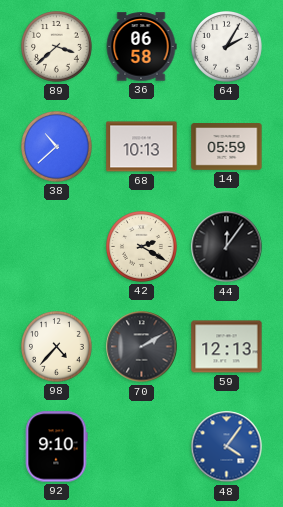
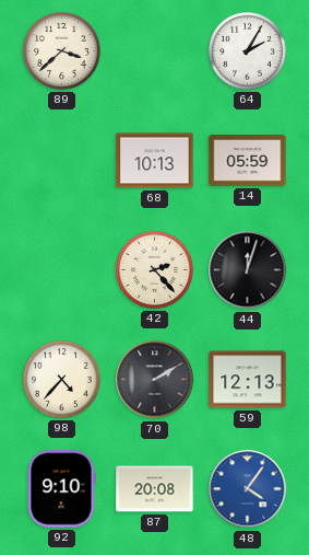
36: 06:58 -> none (141, 47)
38: 10:38 -> none (57, 147)
42: 2:20 -> 2:23 (155, 270)
44: 12:06 -> 12:03 (248, 270)
87: none -> 20:08 (155, 489)
